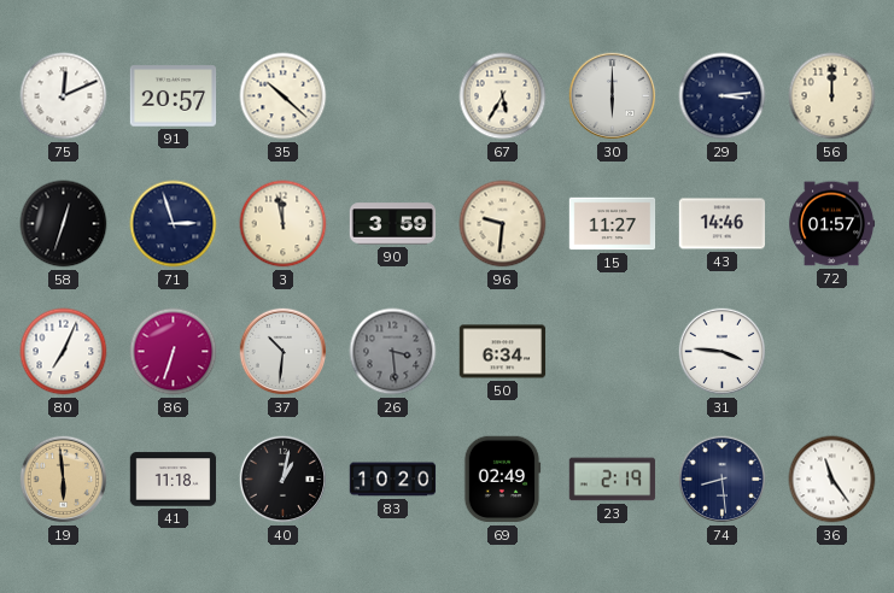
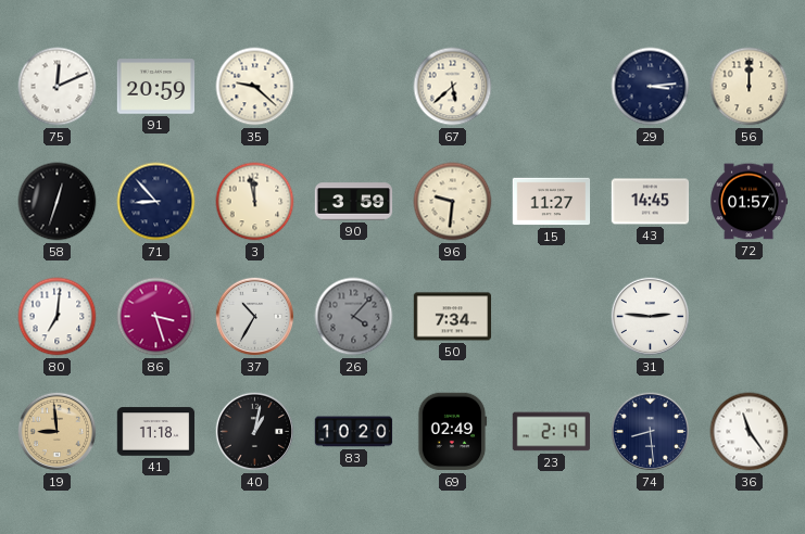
91: 20:57 -> 20:59 (156, 87)
35: 10:22 -> 9:22 (255, 87)
67: 5:35 -> 5:38 (453, 87)
30: 6:00 -> none (613, 96)
71: 2:57 -> 8:53 (156, 202)
43: 14:46 -> 14:45 (651, 202)
80: 7:04 -> 7:01 (58, 317)
86: 6:33 -> 3:27 (156, 317)
37: 10:31 -> 10:35 (255, 317)
26: 3:29 -> 4:07 (354, 317)
50: 6:34 -> 7:34 (453, 317)
31: 3:46 -> 2:46 (651, 317)
19: 5:59 -> 8:59 (58, 432)
